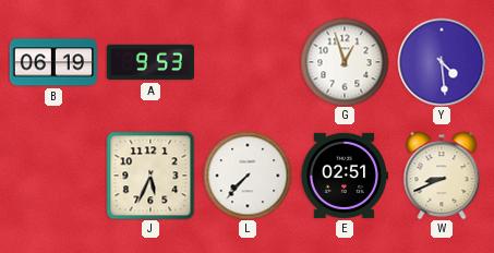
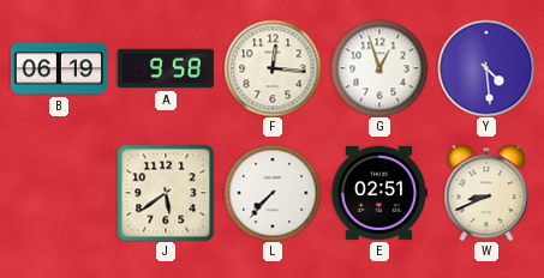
A: 9:53 -> 9:58 (166, 68)
F: none -> 12:16 (273, 68)
J: 5:34 -> 5:39 (166, 193)
